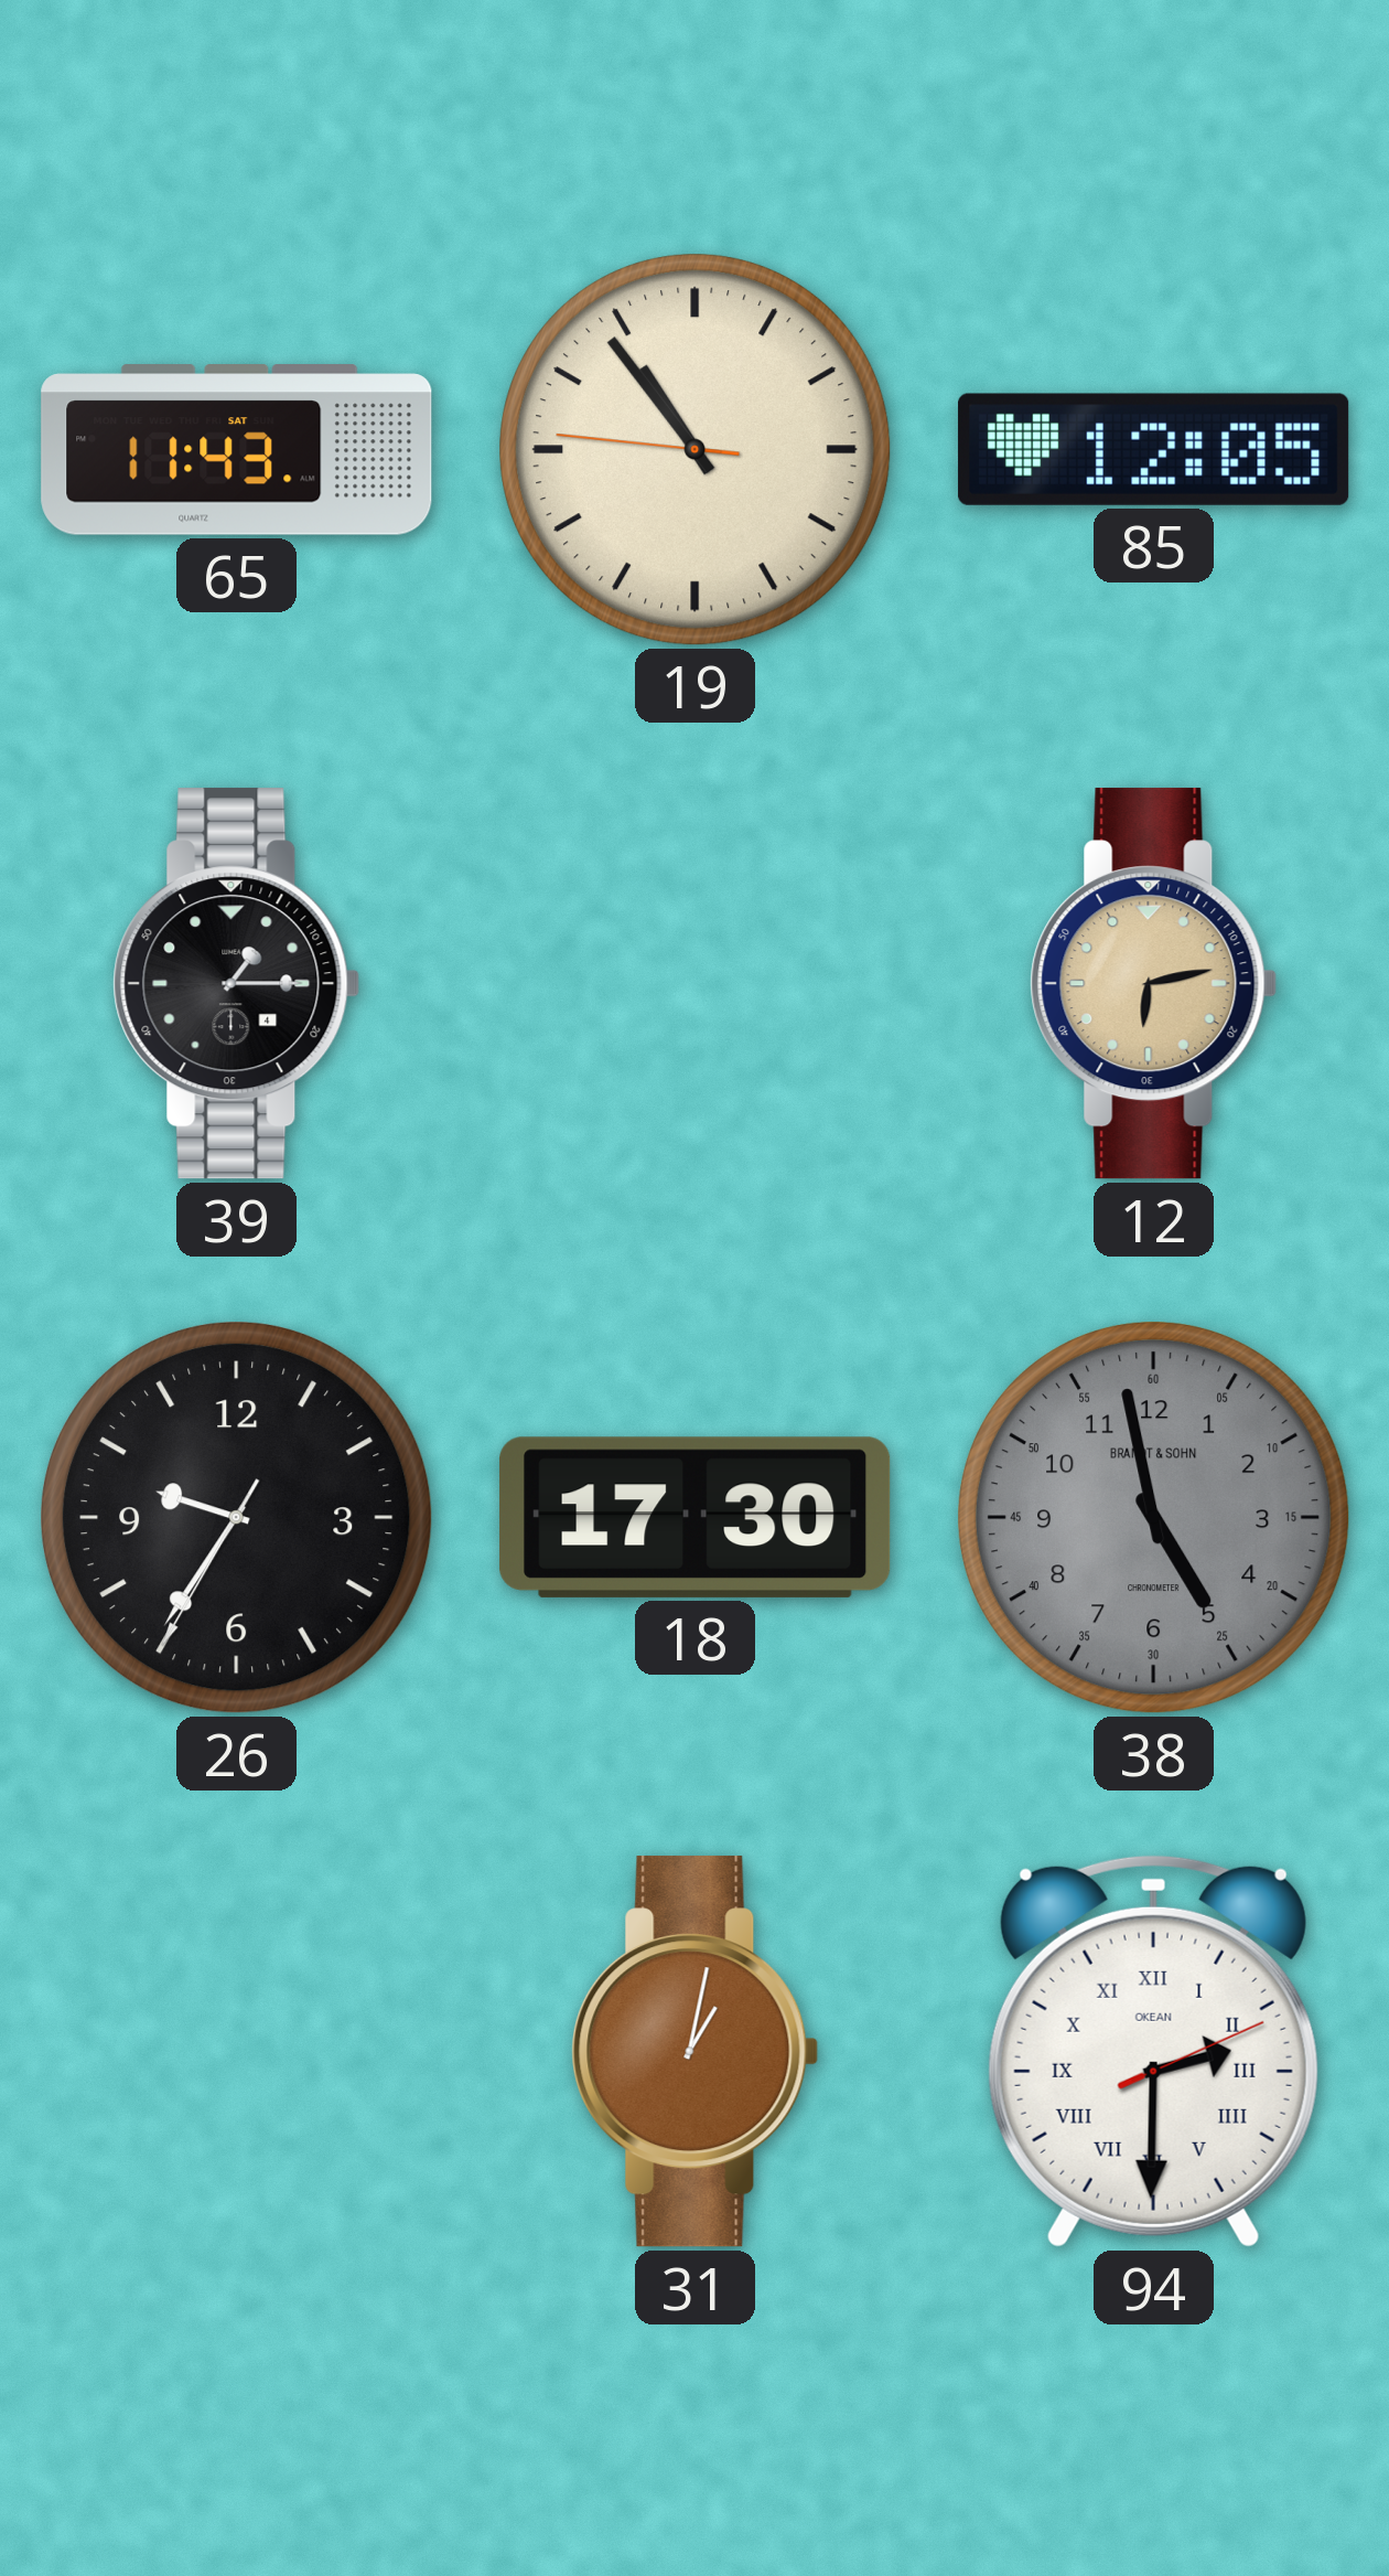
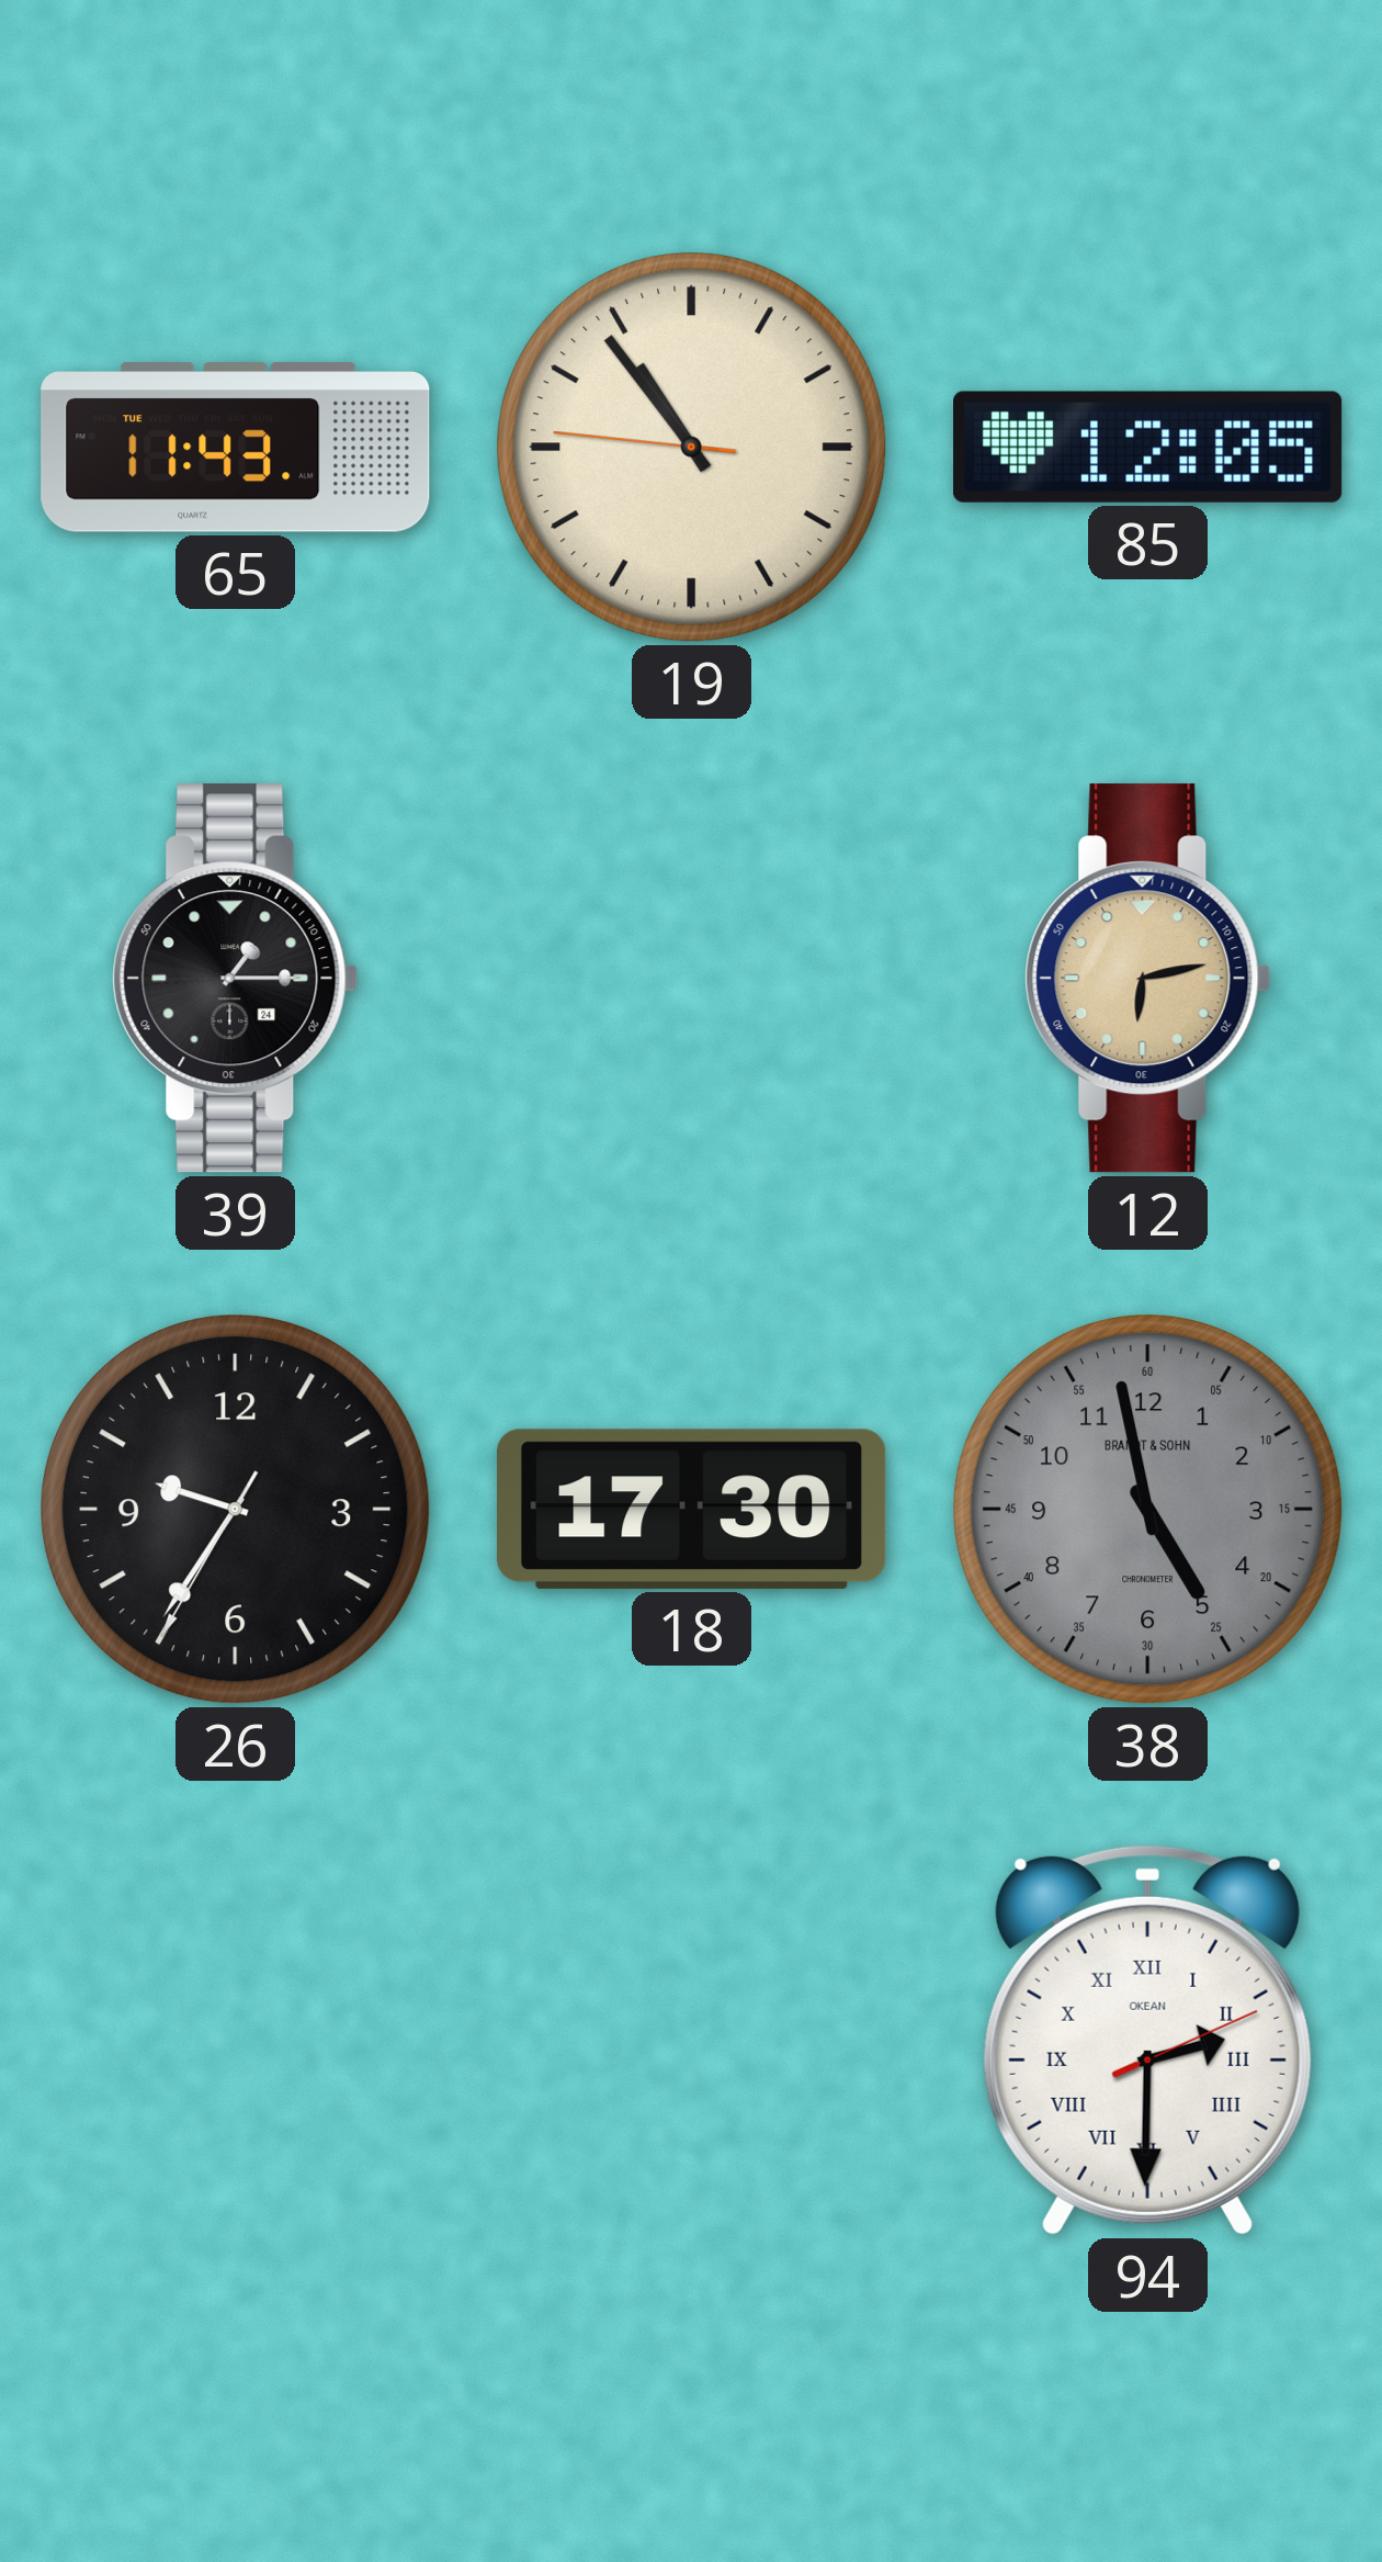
65 date: SAT -> TUE (236, 448)
39 date: 4 -> 24 (236, 979)
31: 1:02 -> none (696, 2052)
